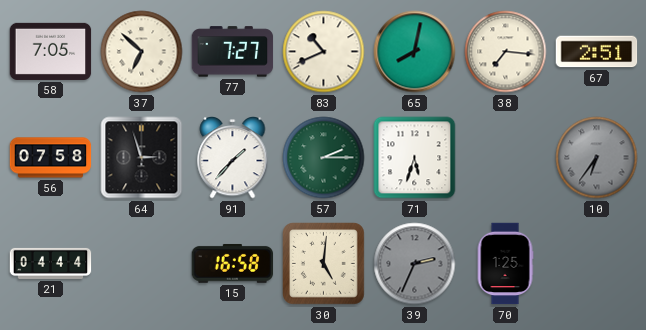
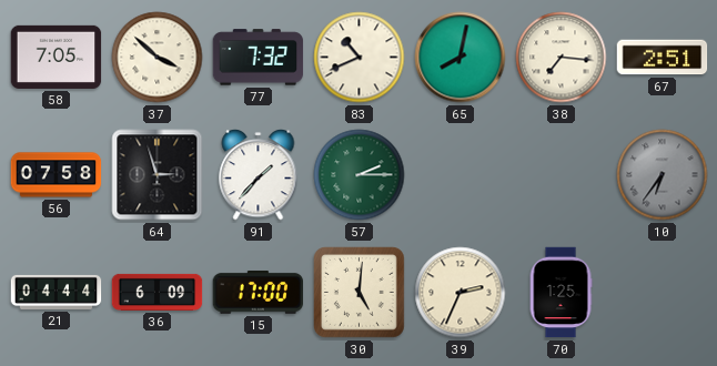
37: 6:52 -> 3:52 (158, 58)
77: 7:27 -> 7:32 (259, 58)
71: 5:33 -> none (415, 158)
36: none -> 6:09 (158, 292)
15: 16:58 -> 17:00 (259, 292)
39 dial: grey -> cream (461, 293)
